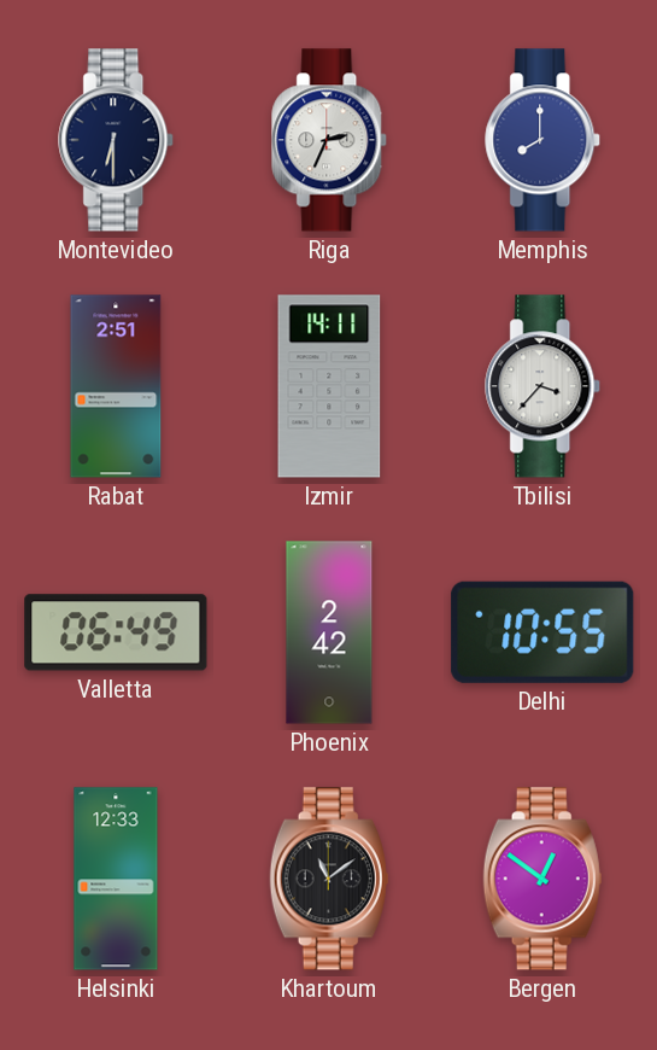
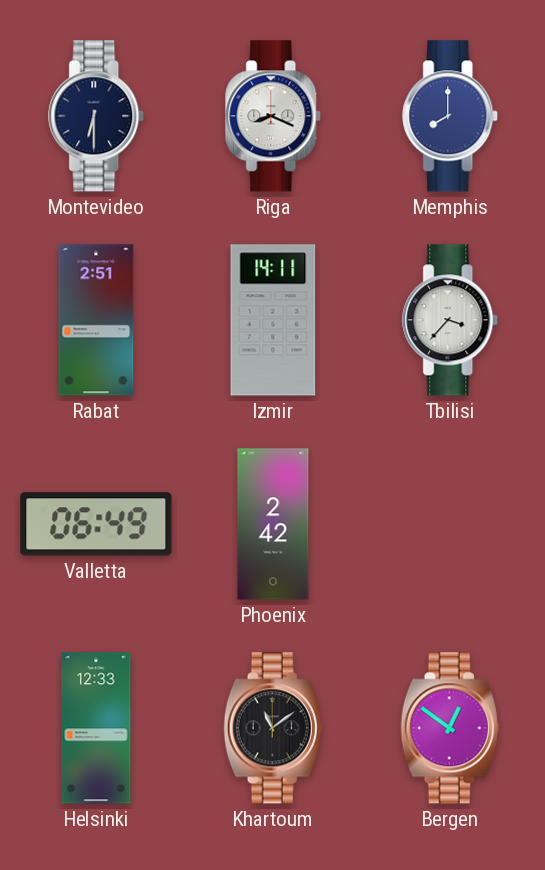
Riga: 2:34 -> 8:19 (274, 116)
Delhi: 10:55 -> none (542, 632)
